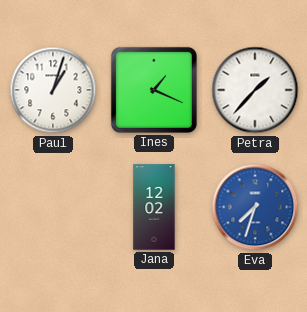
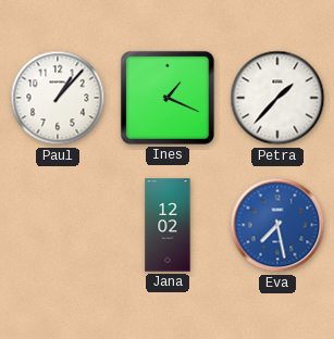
Paul: 1:03 -> 1:07 (58, 98)
Eva: 7:33 -> 7:28 (277, 225)
